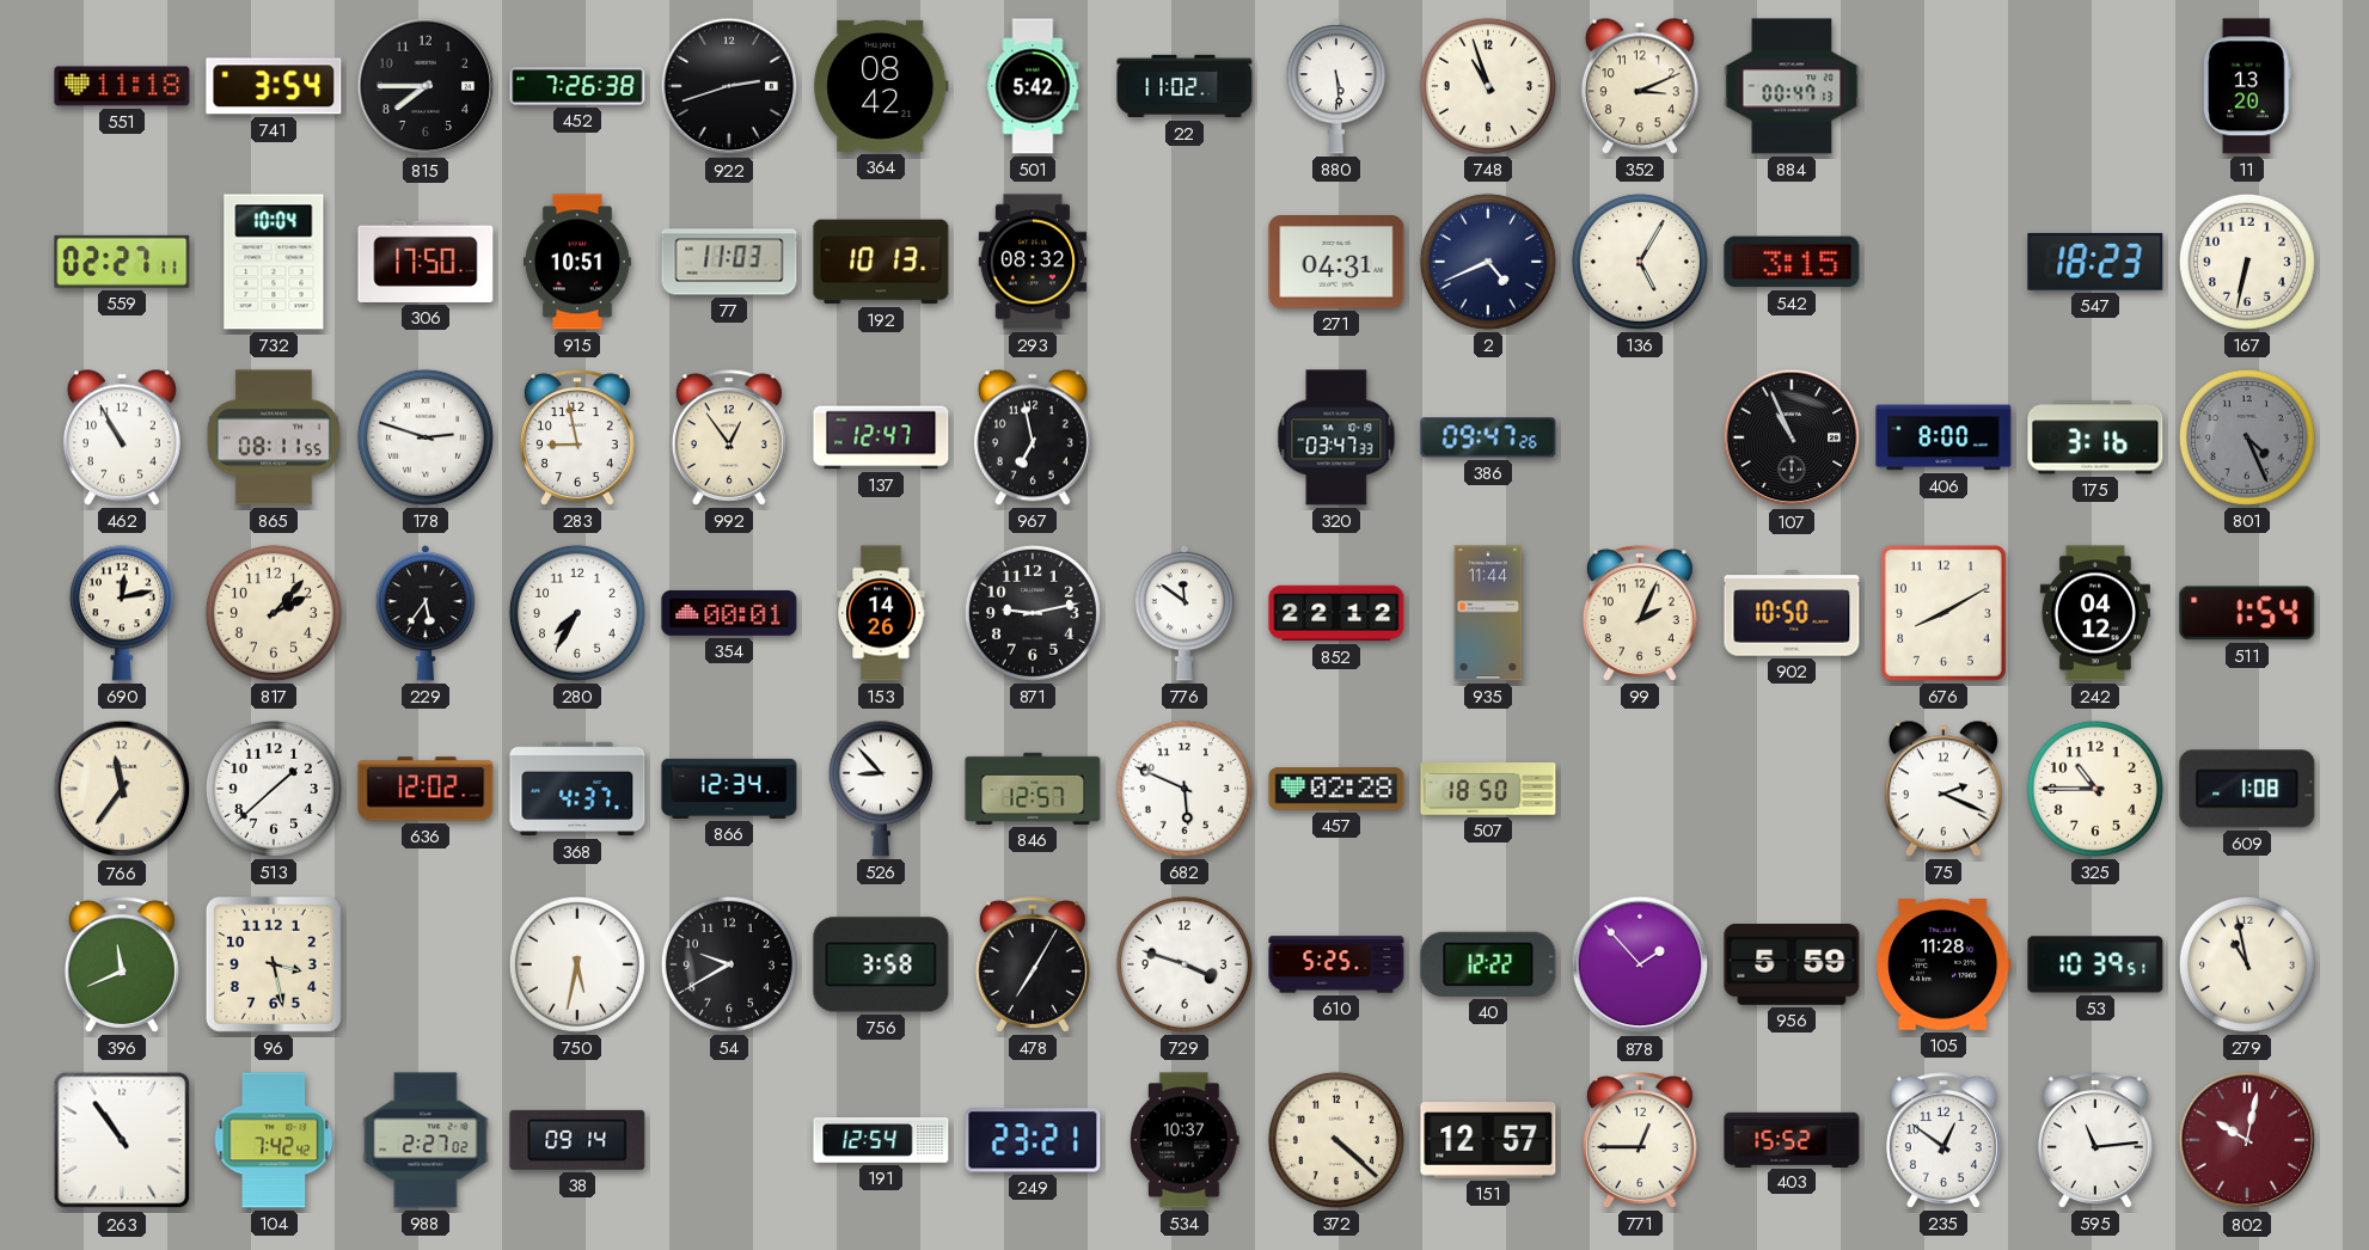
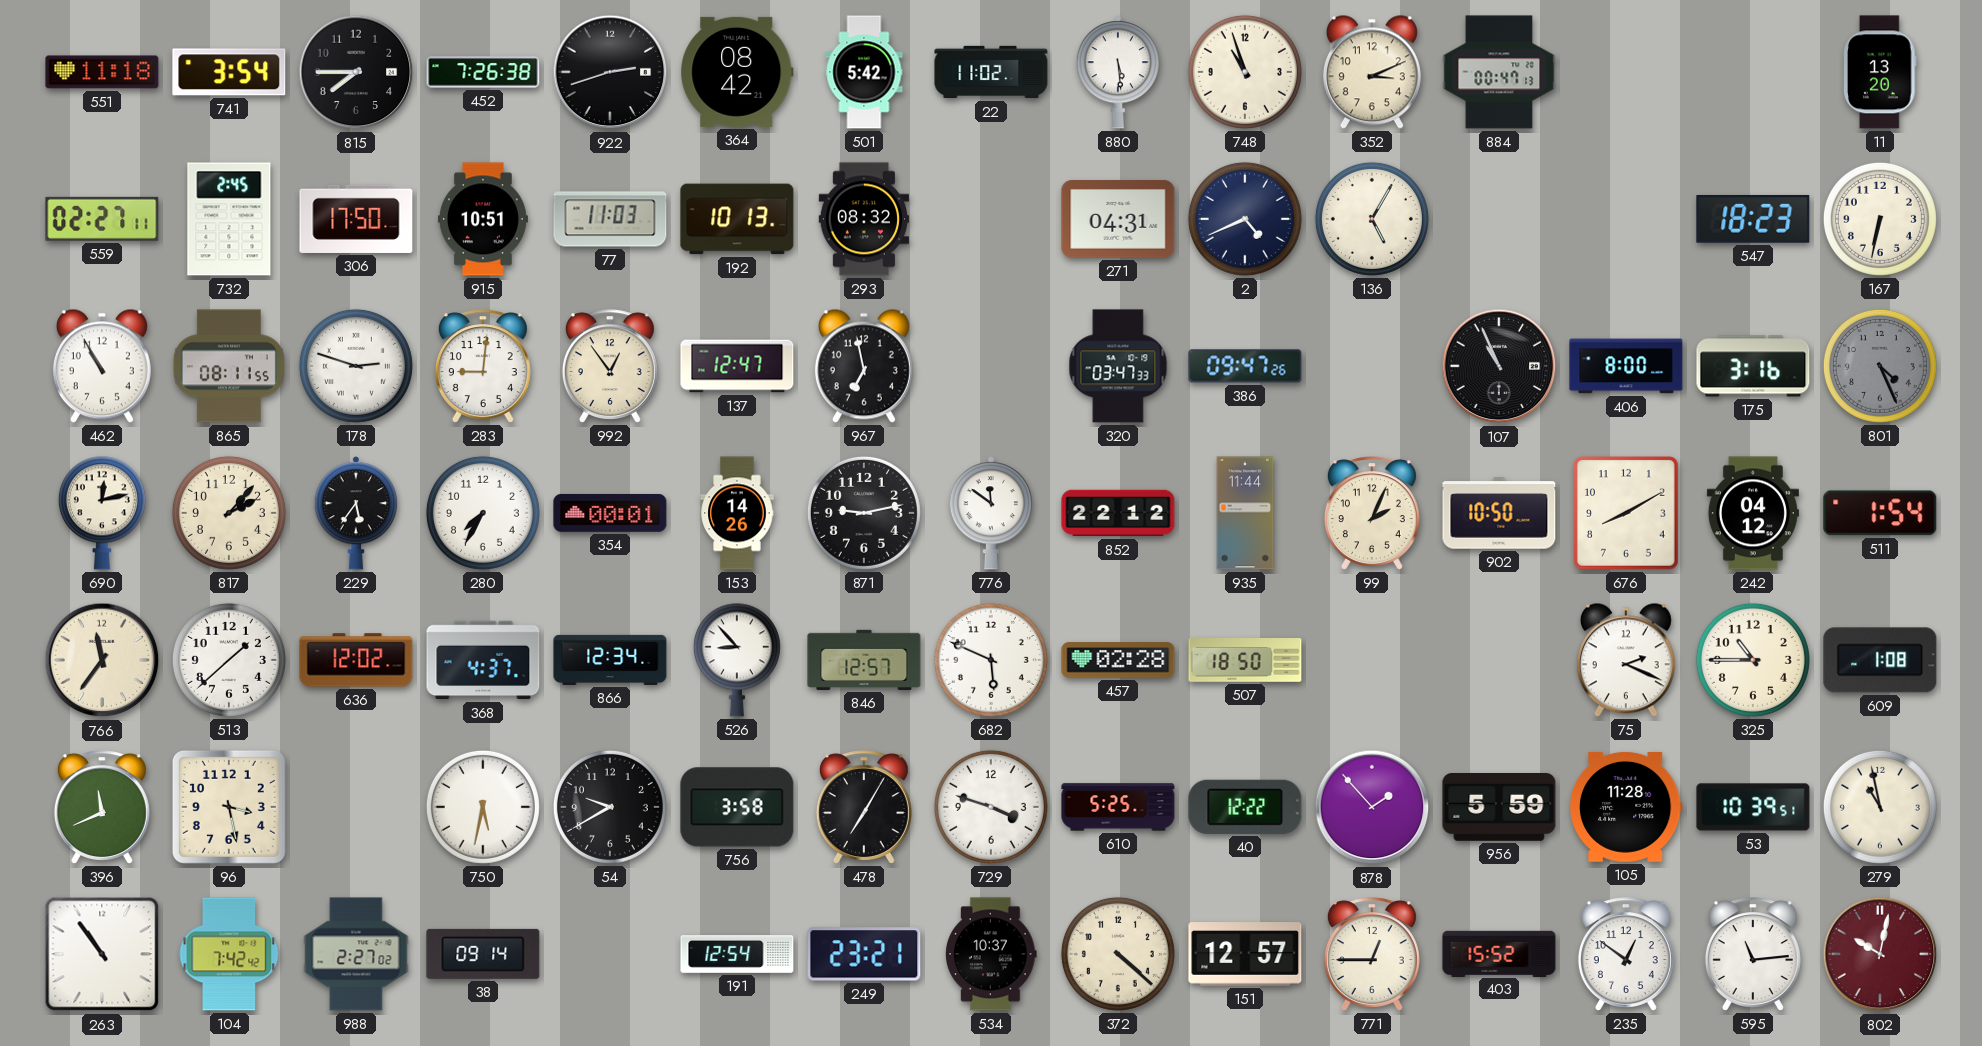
732: 10:04 -> 2:45 (229, 219)
542: 3:15 -> none (1792, 262)
283: 8:58 -> 9:01 (483, 366)
